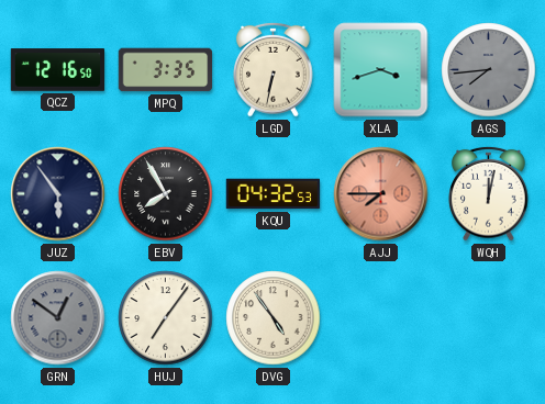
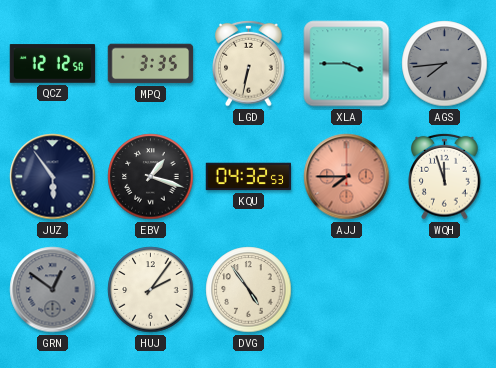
QCZ: 12:16 -> 12:12 (53, 64)
XLA: 3:42 -> 3:45 (347, 64)
EBV: 7:55 -> 1:18 (151, 177)
WQH: 12:02 -> 11:57 (445, 176)
HUJ: 7:06 -> 2:06 (151, 290)
